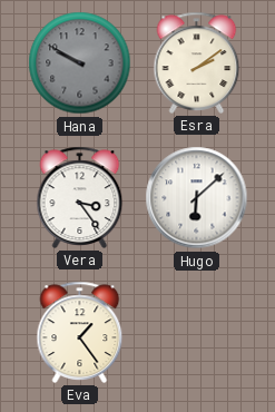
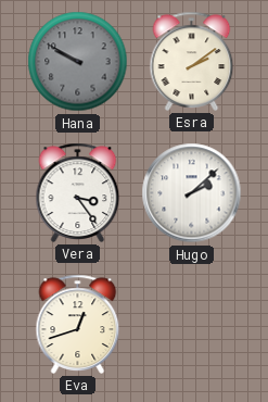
Hugo: 6:08 -> 2:08 (192, 193)
Eva: 1:24 -> 12:42 (78, 324)
